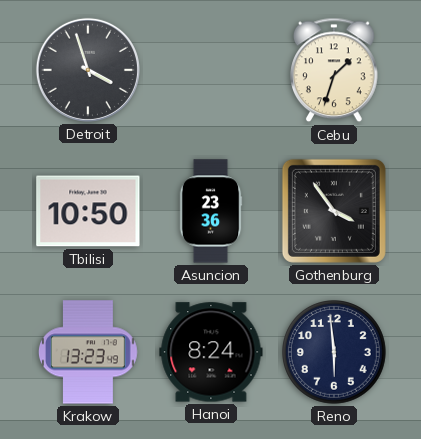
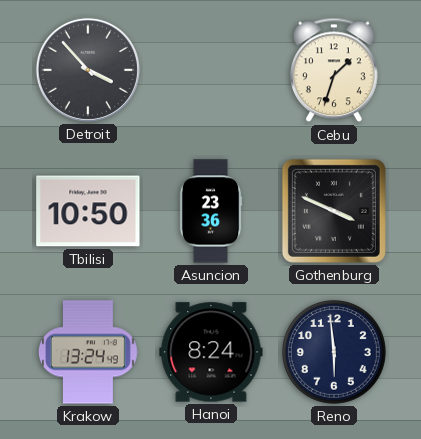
Detroit: 3:57 -> 3:53 (88, 70)
Gothenburg: 3:54 -> 3:49 (334, 211)
Krakow: 13:23 -> 13:24 (89, 352)
